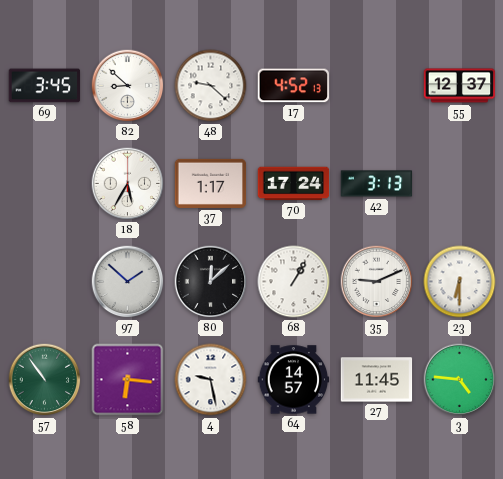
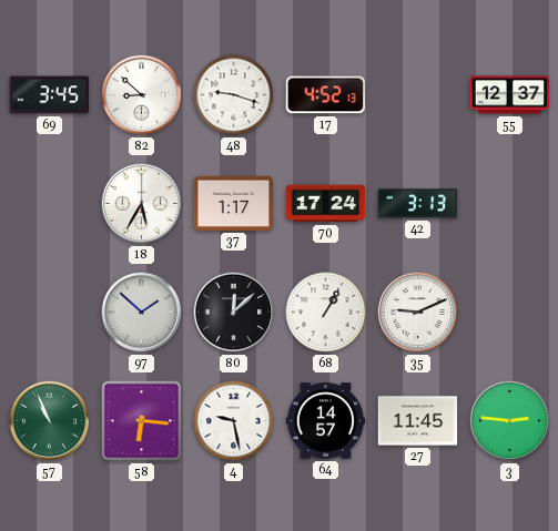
48: 9:22 -> 9:18 (234, 95)
23: 6:30 -> none (460, 282)
57: 10:54 -> 10:56 (50, 421)
3: 4:46 -> 2:46 (510, 421)
